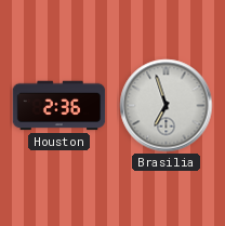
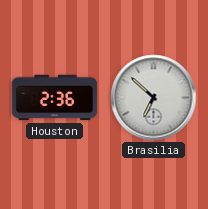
Brasilia: 6:57 -> 6:52 (154, 98)
